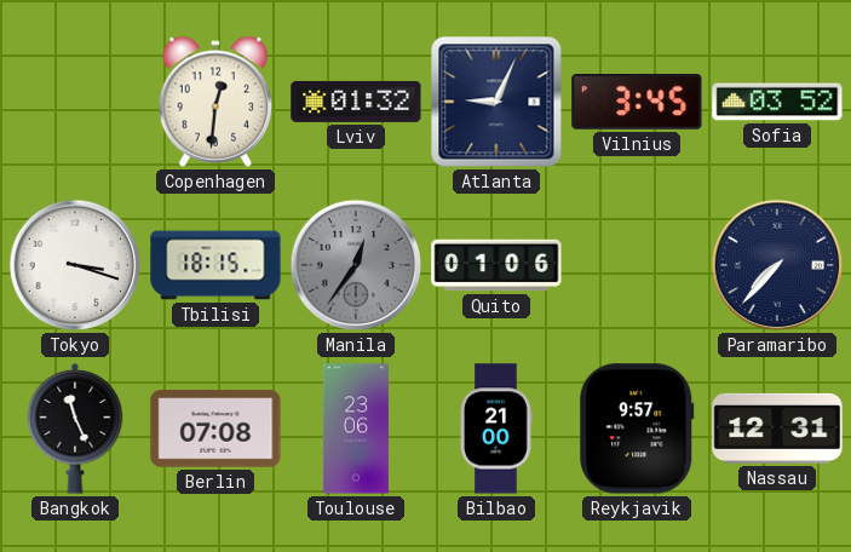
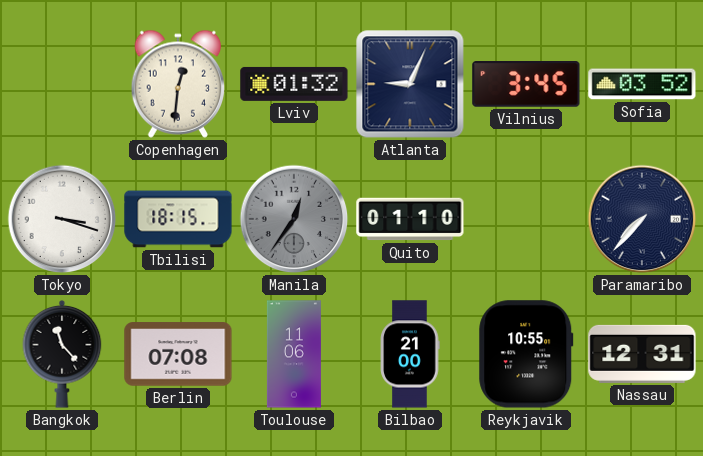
Quito: 01:06 -> 01:10 (410, 219)
Bangkok: 11:26 -> 11:23 (62, 354)
Toulouse: 23:06 -> 11:06 (294, 354)
Reykjavik: 9:57 -> 10:55 (526, 354)
